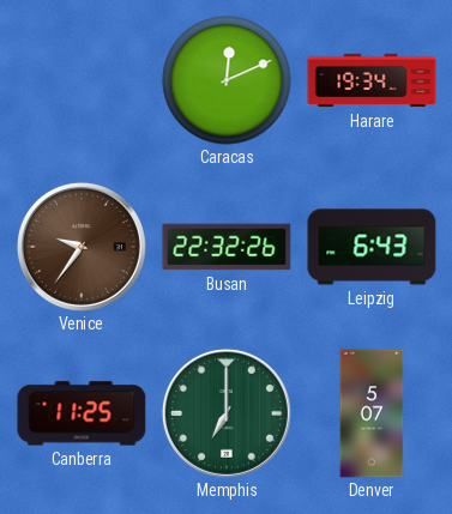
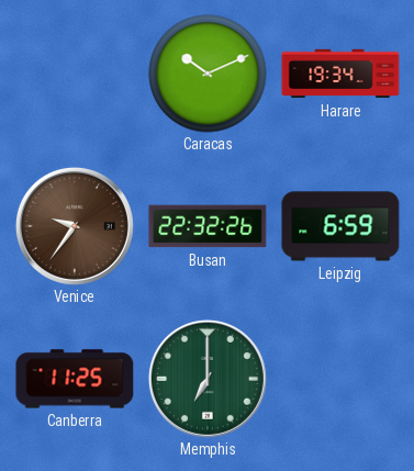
Caracas: 12:11 -> 10:11 (208, 74)
Leipzig: 6:43 -> 6:59 (340, 226)
Denver: 5:07 -> none (372, 413)
